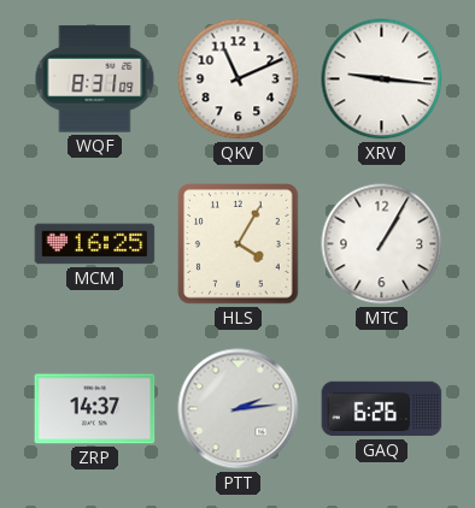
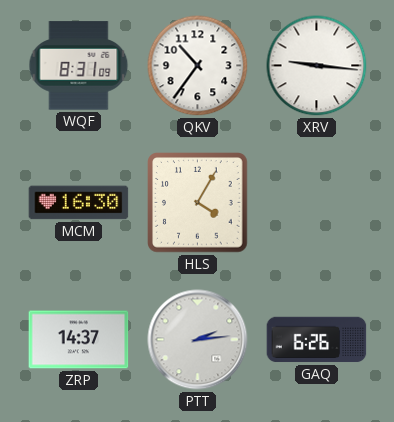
QKV: 11:11 -> 10:36 (198, 66)
MCM: 16:25 -> 16:30 (79, 203)
MTC: 1:05 -> none (382, 244)
